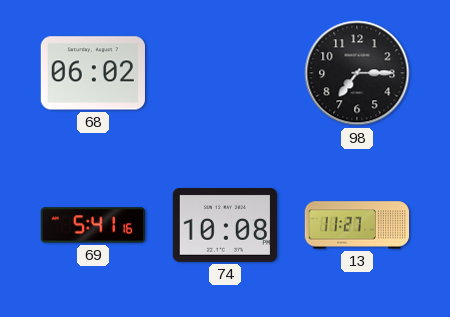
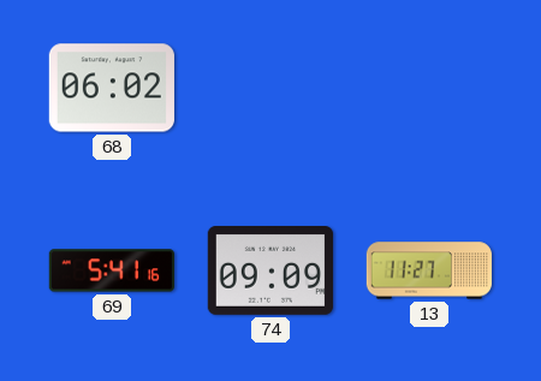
98: 7:15 -> none (357, 73)
74: 10:08 -> 09:09 (270, 272)
